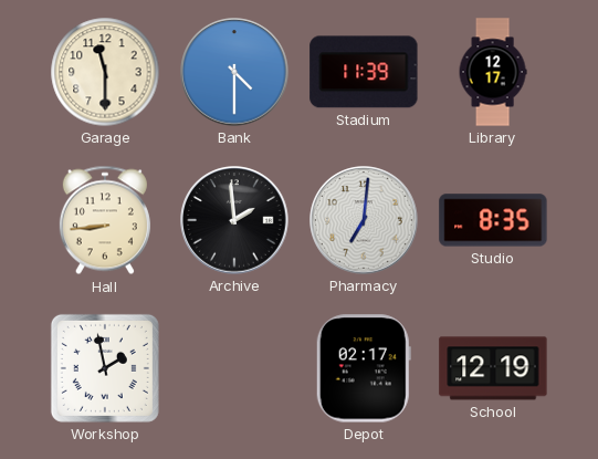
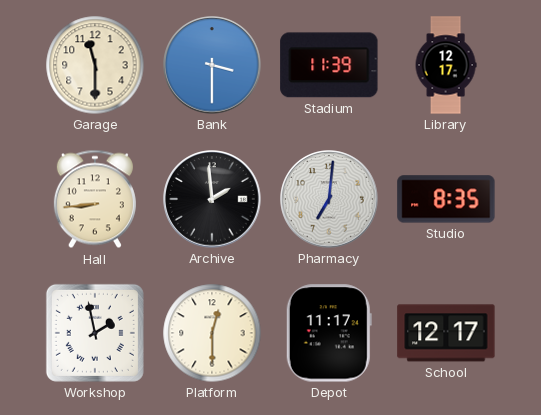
Bank: 4:30 -> 3:30 (212, 65)
Platform: none -> 12:30 (212, 333)
Depot: 02:17 -> 11:17 (329, 333)
School: 12:19 -> 12:17 (446, 333)
